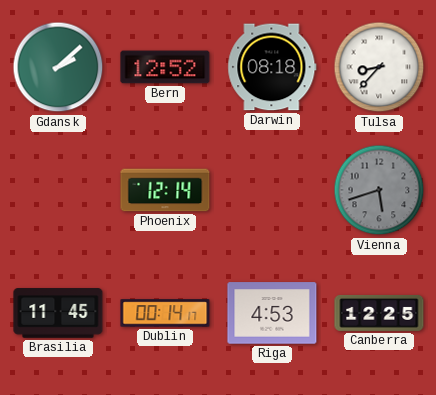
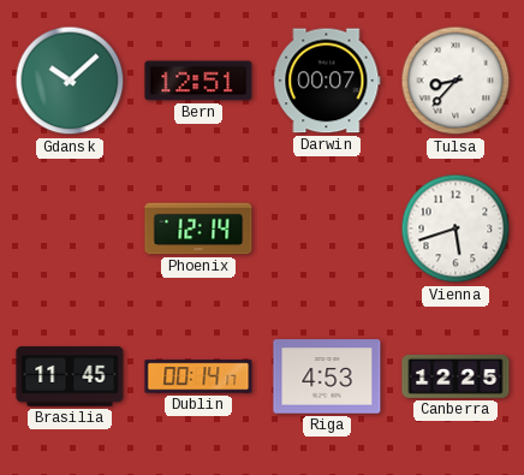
Gdansk: 2:08 -> 10:08 (70, 81)
Bern: 12:52 -> 12:51 (198, 81)
Darwin: 08:18 -> 00:07 (327, 81)
Vienna dial: grey -> white (455, 228)
